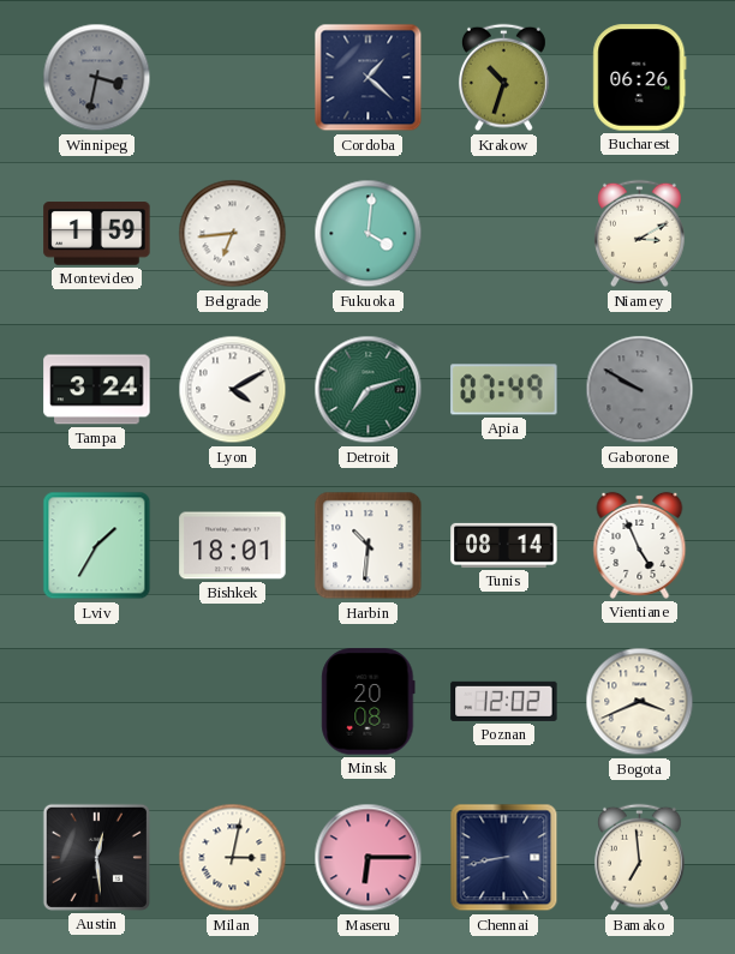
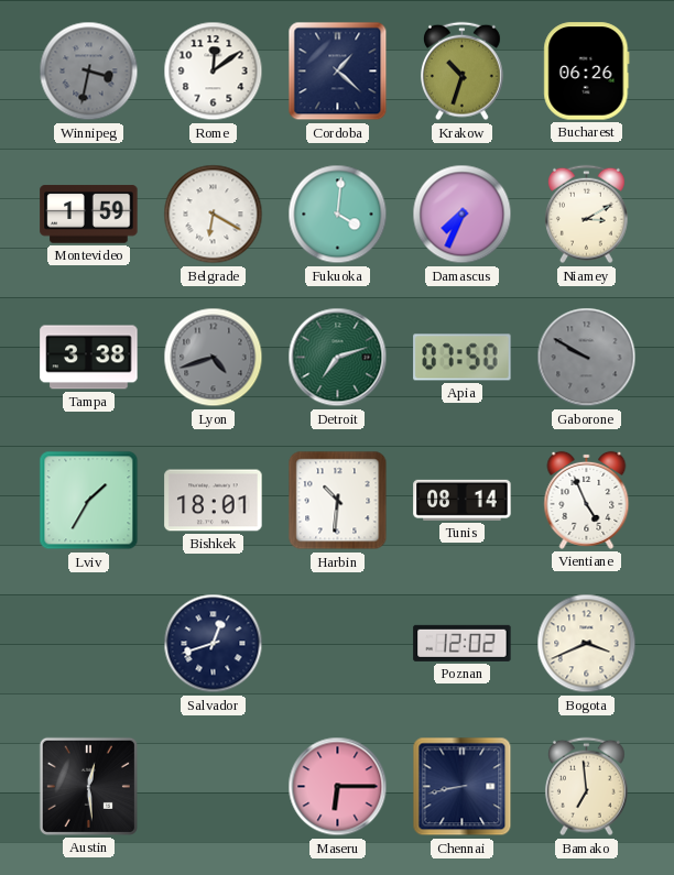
Rome: none -> 12:09 (214, 72)
Belgrade: 6:44 -> 6:20 (214, 215)
Damascus: none -> 7:34 (463, 215)
Tampa: 3:24 -> 3:38 (89, 358)
Lyon: 4:10 -> 4:42 (214, 358)
Lyon dial: white -> grey (214, 358)
Apia: 07:49 -> 07:50 (463, 358)
Salvador: none -> 12:42 (214, 644)
Minsk: 20:08 -> none (369, 702)
Milan: 3:02 -> none (233, 858)
